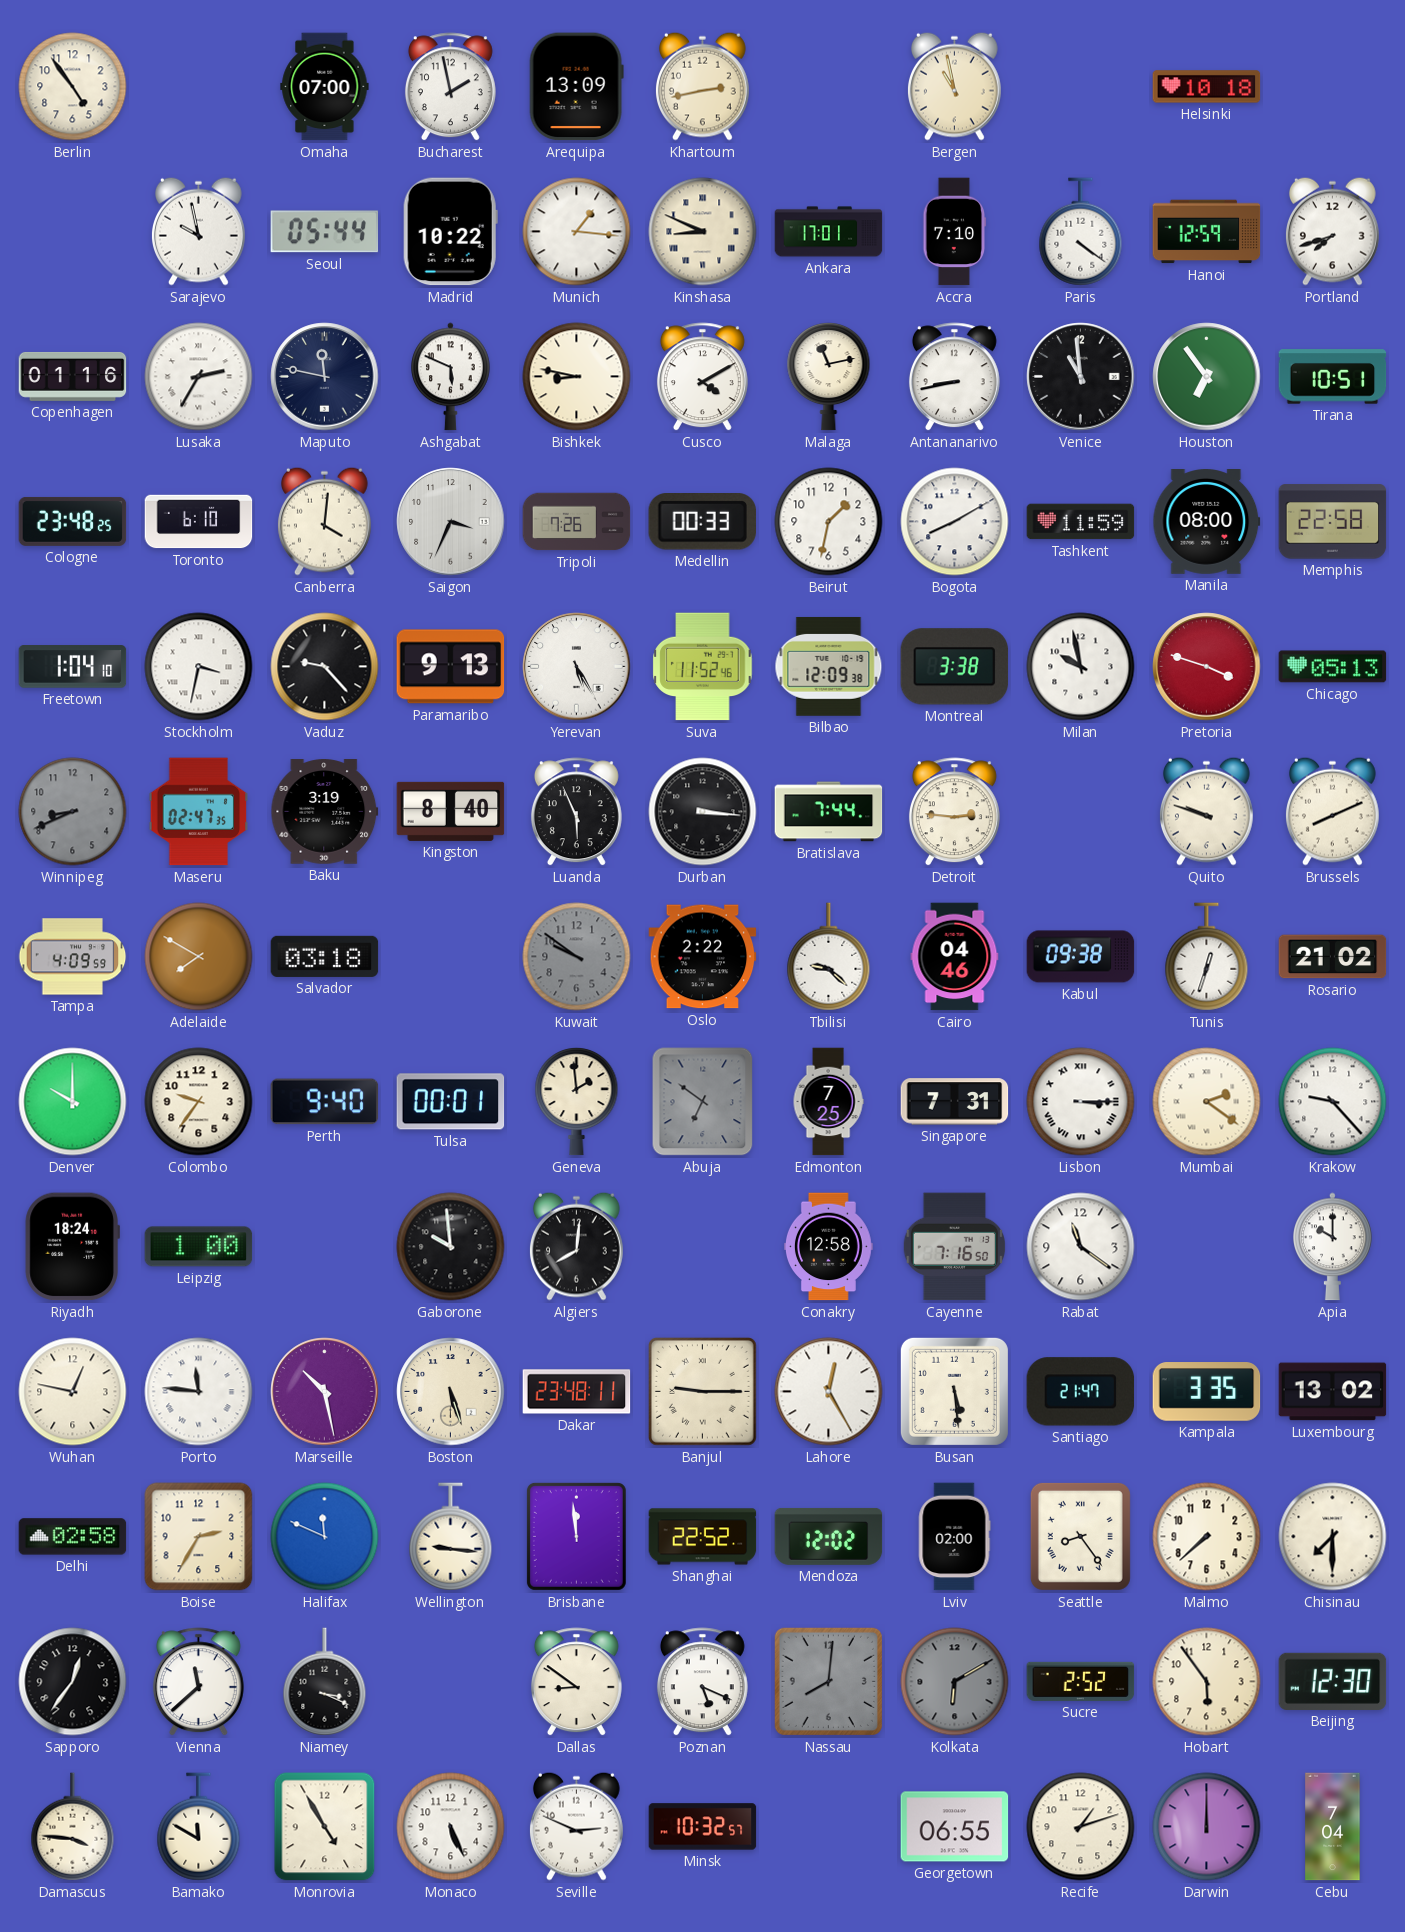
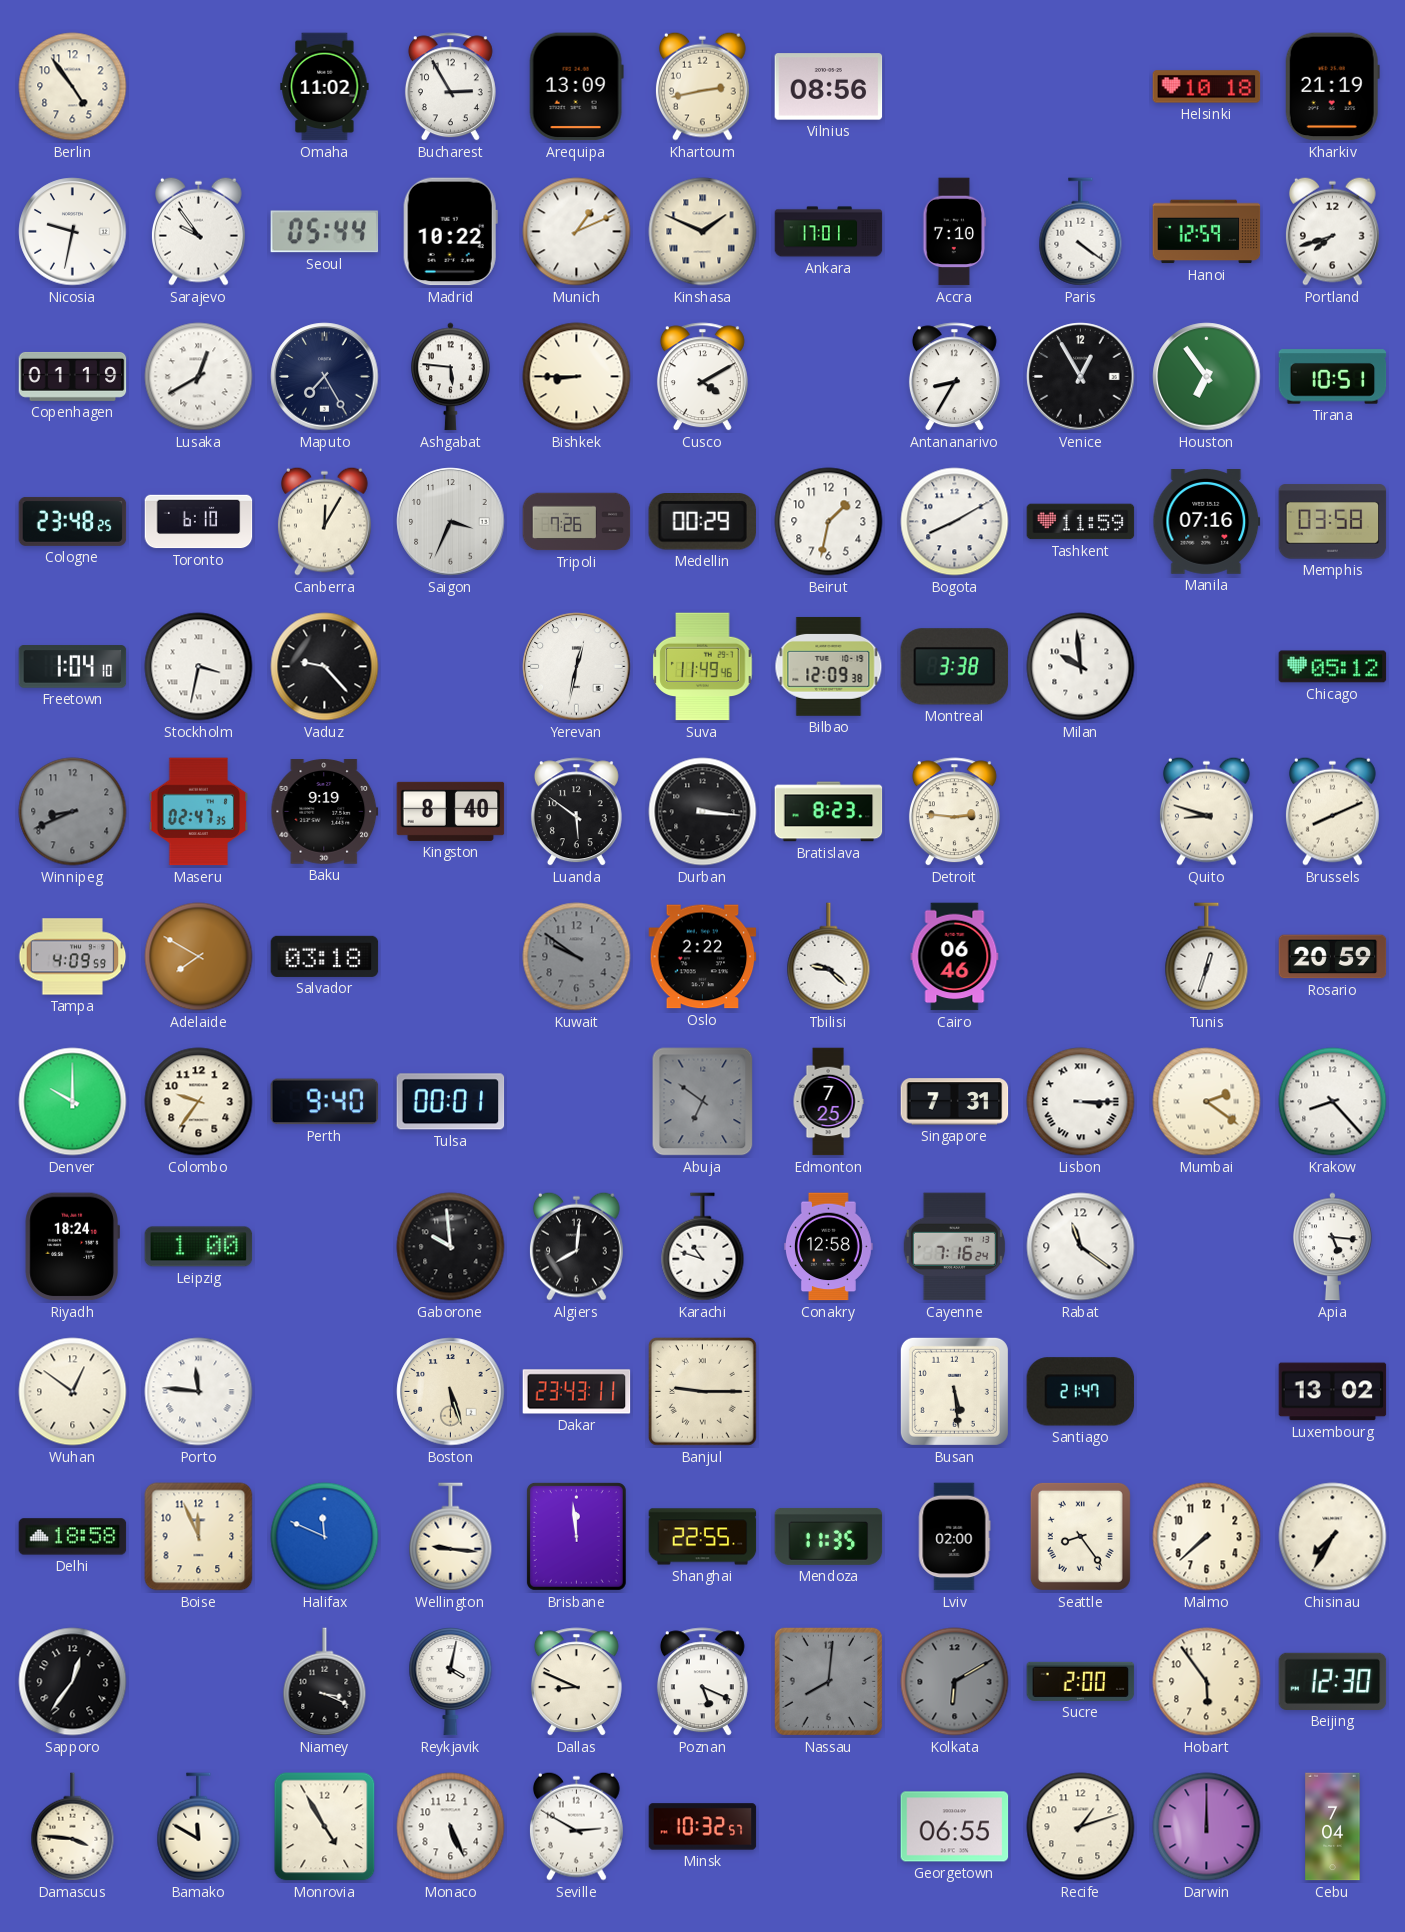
Omaha: 07:00 -> 11:02 (325, 87)
Bucharest: 1:58 -> 2:55 (450, 87)
Vilnius: none -> 08:56 (829, 87)
Bergen: 10:58 -> none (954, 86)
Kharkiv: none -> 21:19 (1332, 87)
Nicosia: none -> 9:32 (73, 232)
Sarajevo: 9:58 -> 9:54 (198, 231)
Munich: 1:16 -> 1:11 (577, 232)
Kinshasa: 8:49 -> 1:49 (703, 232)
Copenhagen: 01:16 -> 01:19 (73, 376)
Lusaka: 2:35 -> 12:40 (199, 377)
Maputo: 11:47 -> 7:25 (325, 377)
Ashgabat: 5:49 -> 5:46 (451, 377)
Bishkek: 8:47 -> 8:45 (577, 377)
Malaga: 11:13 -> none (829, 377)
Antananarivo: 8:43 -> 8:35 (954, 377)
Venice: 10:59 -> 12:55 (1081, 377)
Canberra: 4:01 -> 12:05 (324, 521)
Medellin: 00:33 -> 00:29 (702, 522)
Manila: 08:00 -> 07:16 (1207, 522)
Memphis: 22:58 -> 03:58 (1333, 522)
Paramaribo: 9:13 -> none (451, 667)
Yerevan: 5:25 -> 12:32 (577, 667)
Suva: 11:52 -> 11:49 (703, 667)
Milan: 9:58 -> 9:59 (1081, 667)
Pretoria: 3:48 -> none (1207, 667)
Chicago: 05:13 -> 05:12 (1333, 667)
Baku: 3:19 -> 9:19 (325, 812)
Luanda: 5:56 -> 5:51 (576, 812)
Bratislava: 7:44 -> 8:23 (829, 812)
Quito: 9:48 -> 8:48 (1206, 811)
Cairo: 04:46 -> 06:46 (955, 957)
Kabul: 09:38 -> none (1081, 957)
Rosario: 21:02 -> 20:59 (1333, 957)
Geneva: 1:59 -> none (577, 1102)
Krakow: 9:23 -> 8:23 (1333, 1102)
Karachi: none -> 10:48 (703, 1247)
Cayenne: 7:16:50 -> 7:16:24 (954, 1247)
Apia: 10:00 -> 5:16 (1333, 1247)
Wuhan: 12:47 -> 12:51 (73, 1392)
Marseille: 10:28 -> none (325, 1392)
Dakar: 23:48 -> 23:43 (577, 1392)
Lahore: 12:25 -> none (829, 1392)
Kampala: 3:35 -> none (1207, 1392)
Delhi: 02:58 -> 18:58 (73, 1537)
Boise: 2:35 -> 11:56 (199, 1537)
Shanghai: 22:52 -> 22:55 (703, 1537)
Mendoza: 12:02 -> 11:35 (829, 1536)
Chisinau: 7:30 -> 7:35 (1333, 1537)
Vienna: 11:38 -> none (198, 1682)
Reykjavik: none -> 4:02 (451, 1682)
Dallas: 8:51 -> 8:49 (576, 1682)
Sucre: 2:52 -> 2:00 (1081, 1681)
Seville: 2:49 -> 2:50 (576, 1826)
